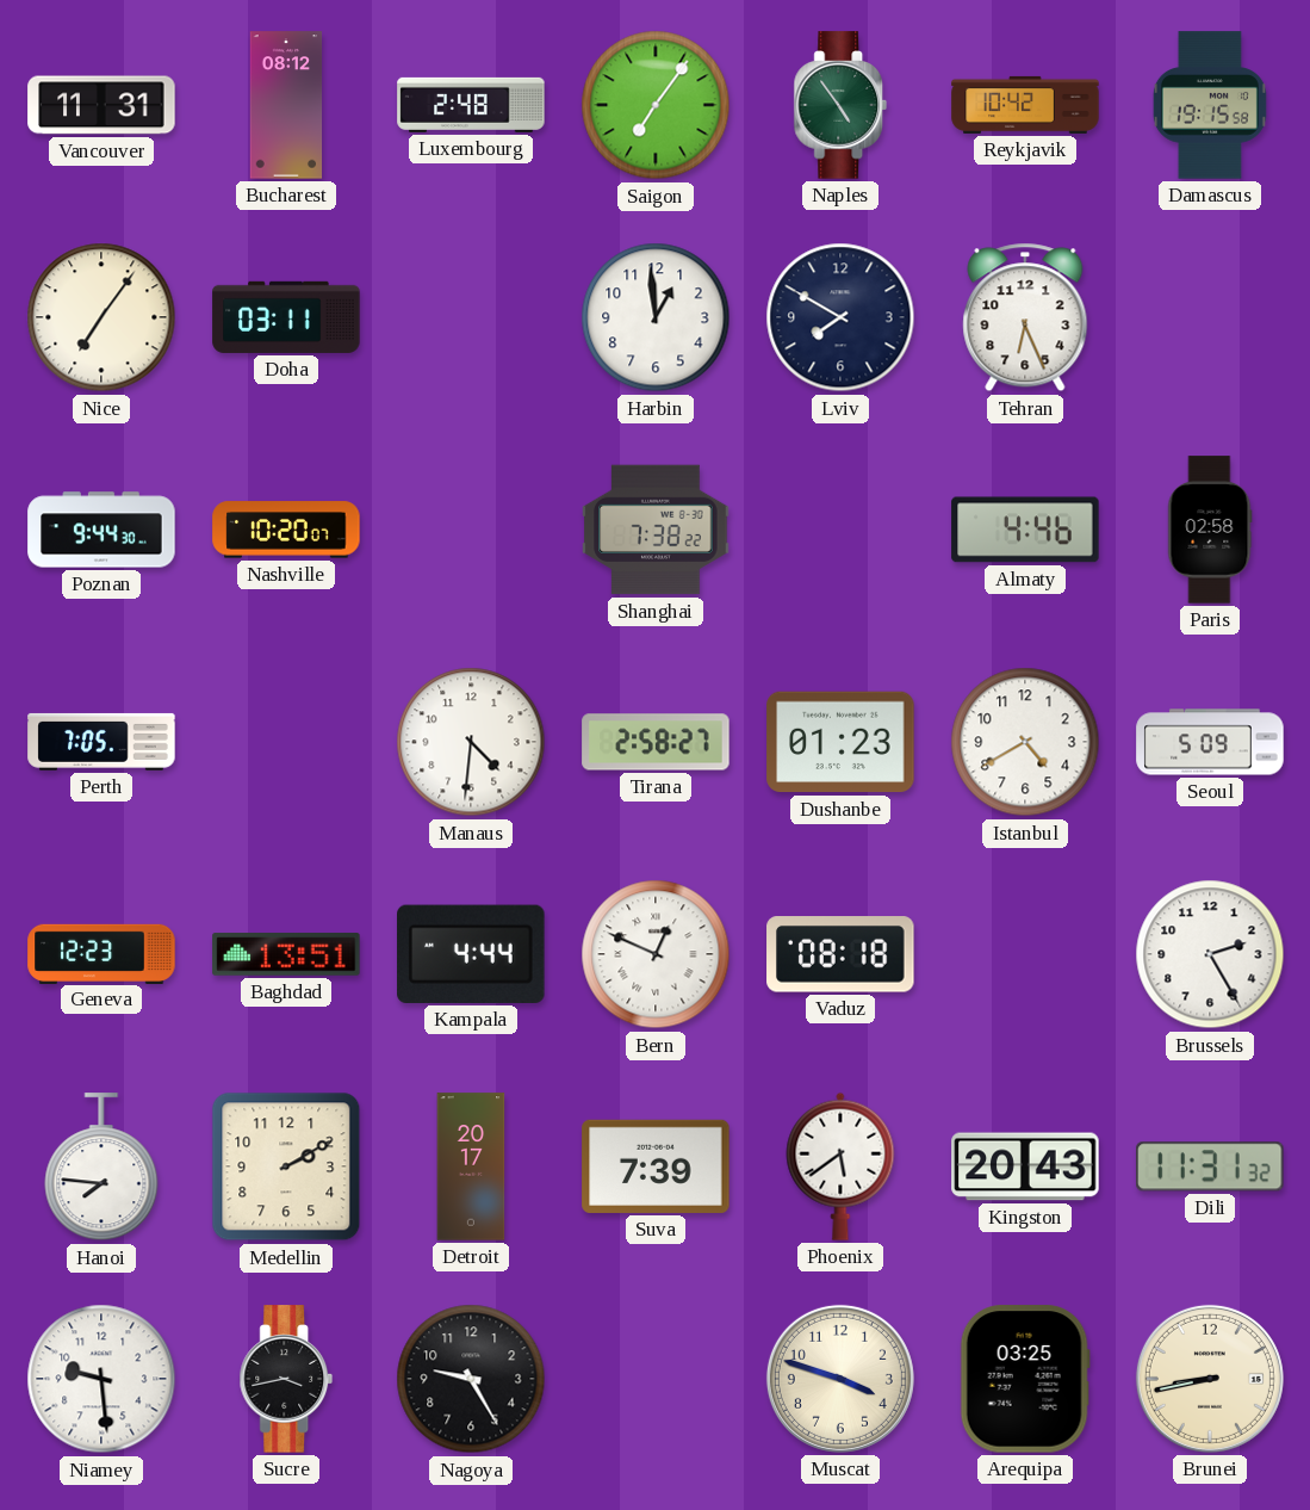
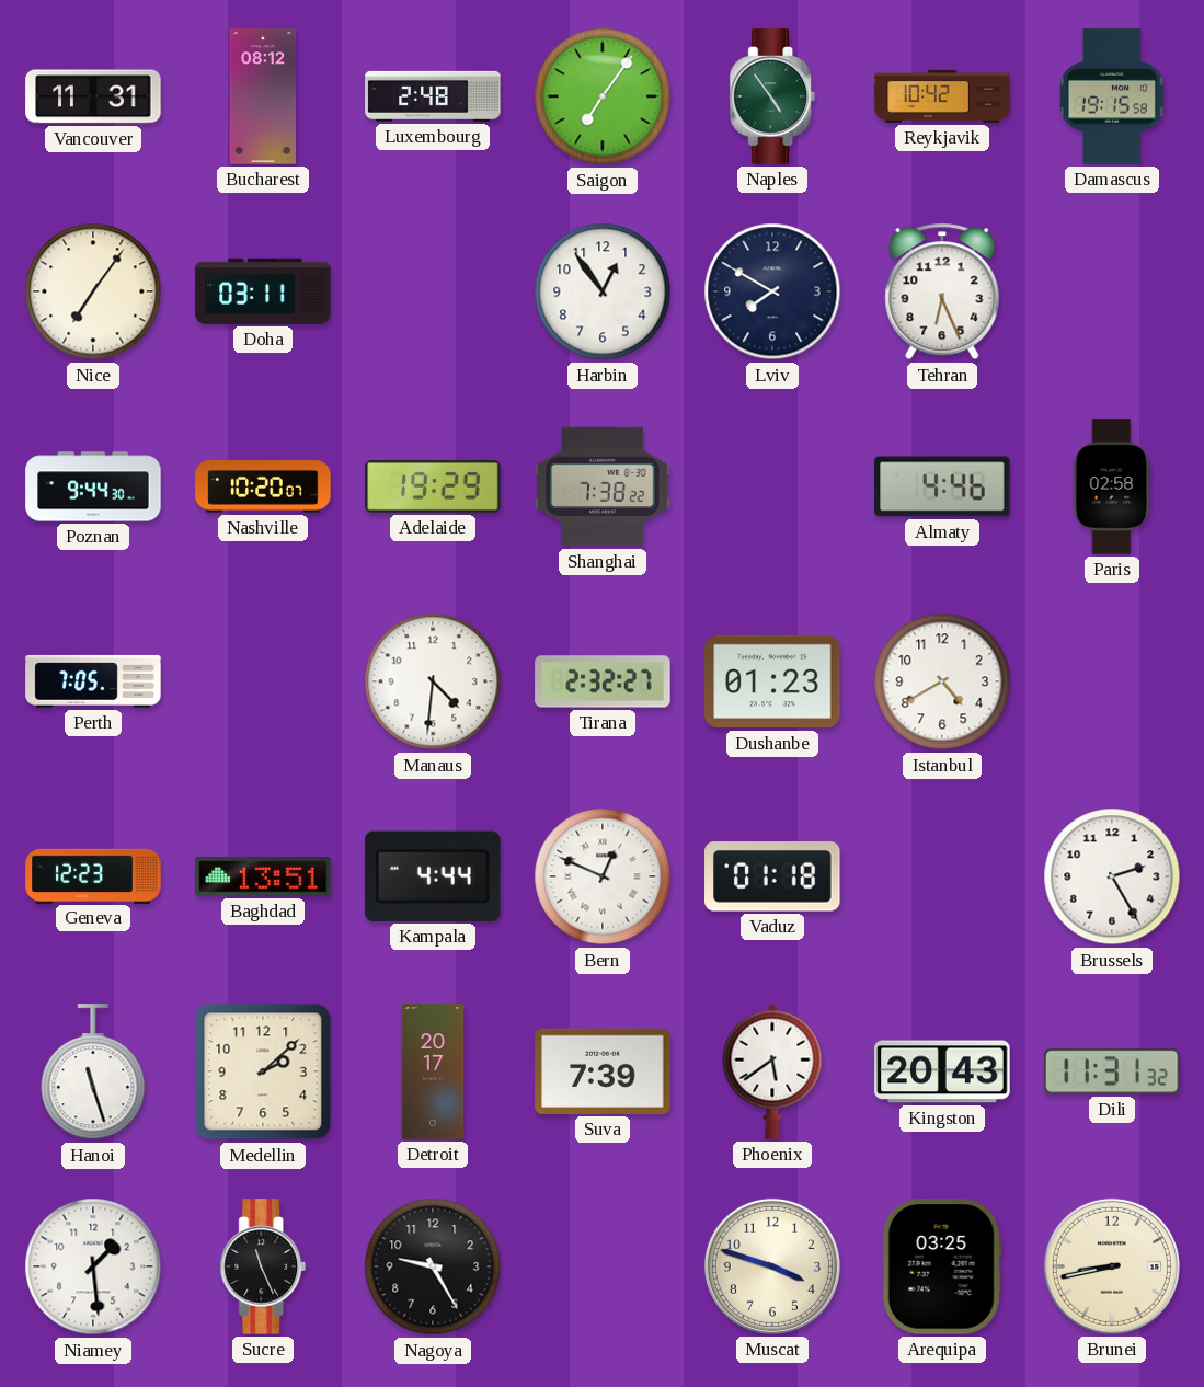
Harbin: 12:59 -> 12:54 (603, 291)
Adelaide: none -> 19:29 (433, 486)
Tirana: 2:58 -> 2:32 (603, 681)
Seoul: 5:09 -> none (1210, 742)
Vaduz: 08:18 -> 01:18 (772, 876)
Hanoi: 7:46 -> 11:27 (93, 1073)
Medellin: 2:10 -> 2:08 (263, 1071)
Niamey: 9:29 -> 1:29 (93, 1266)
Sucre: 3:43 -> 11:26 (263, 1266)
